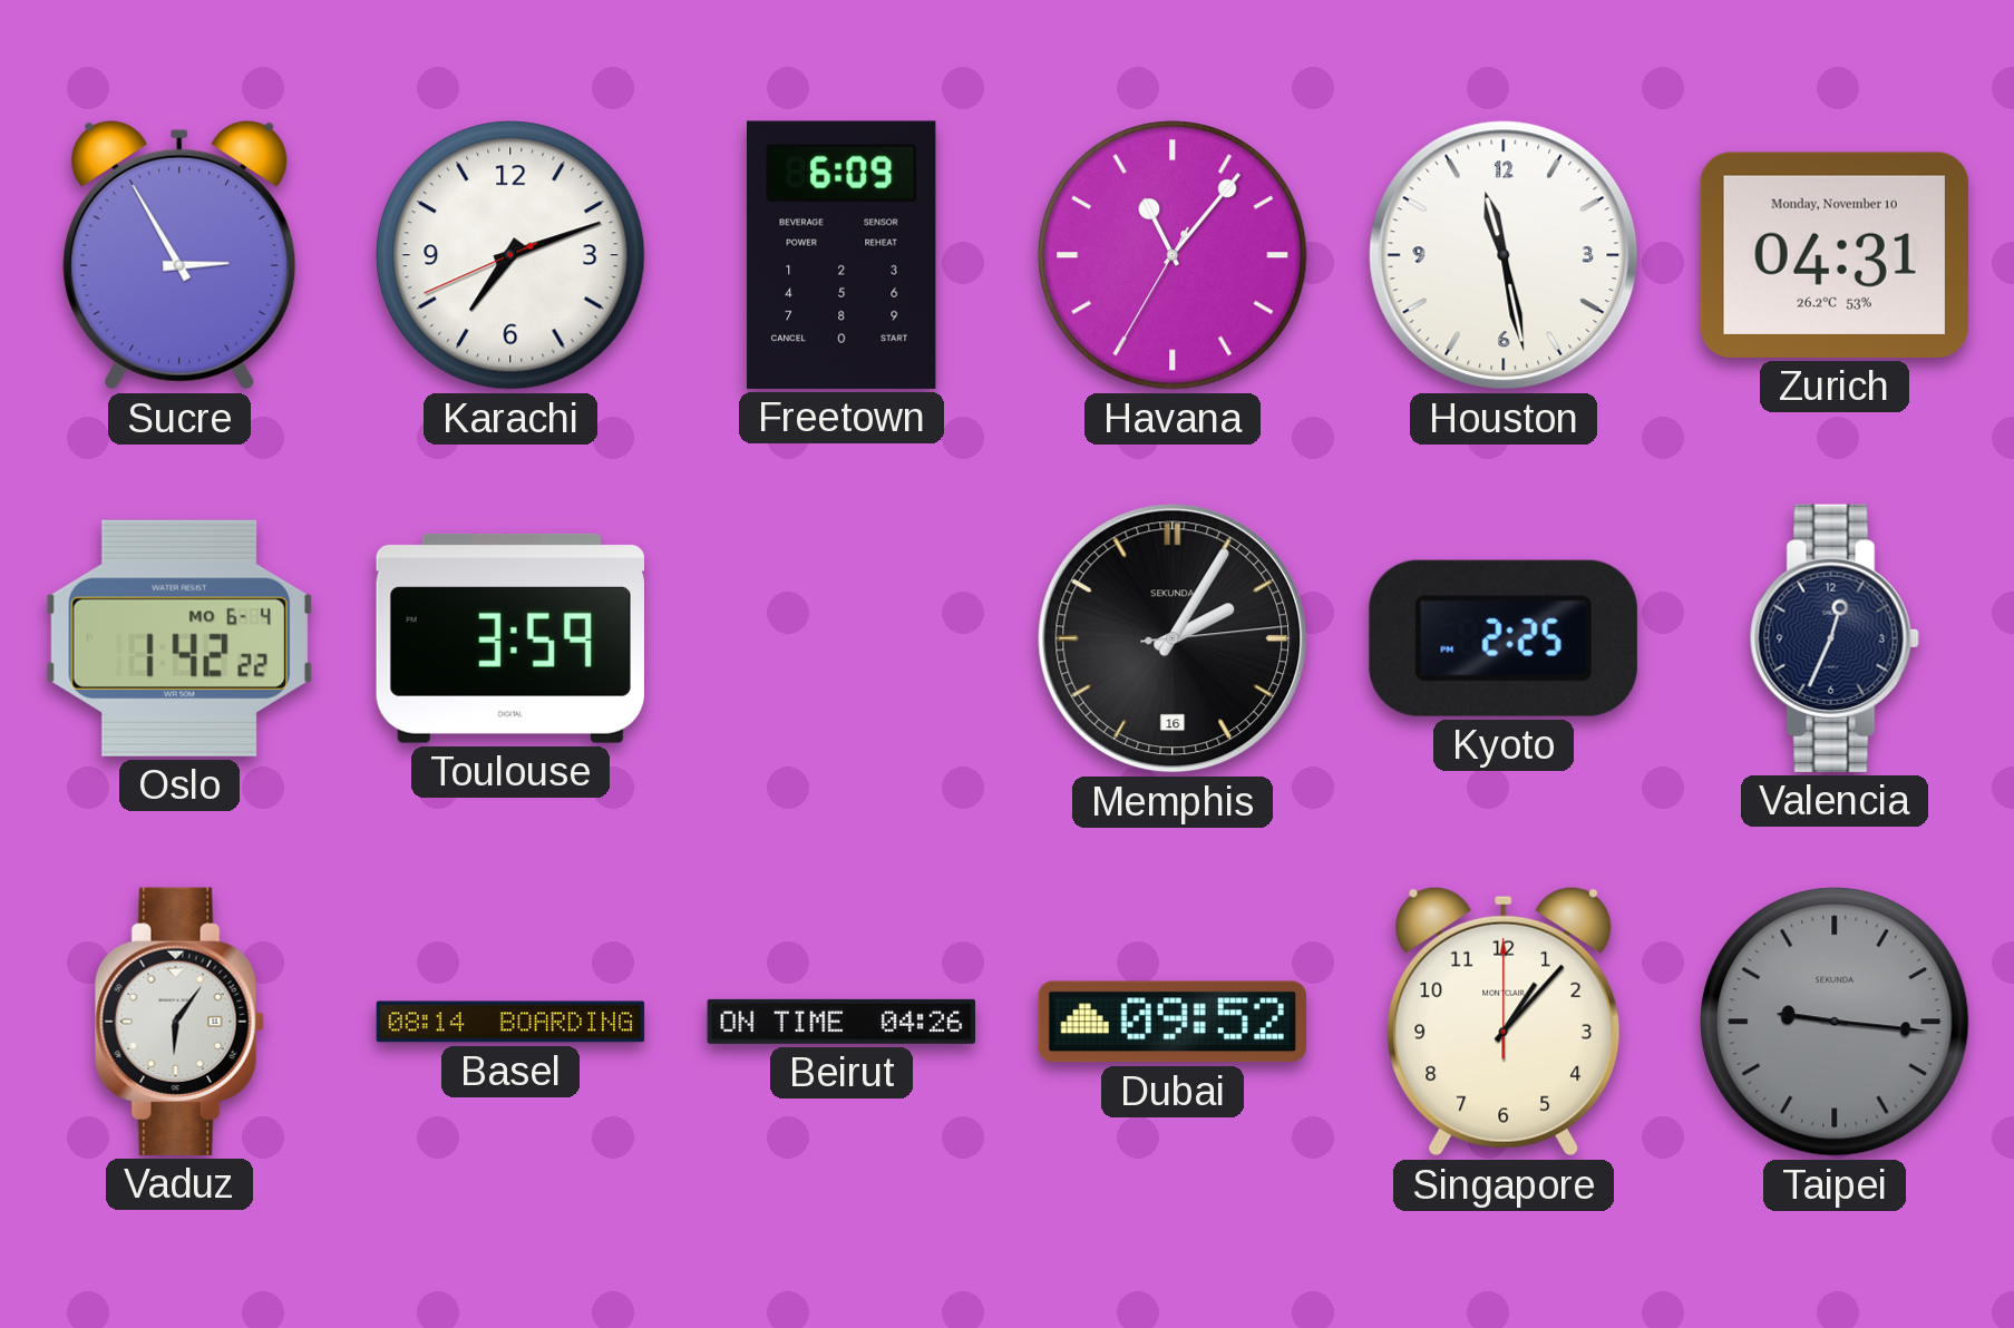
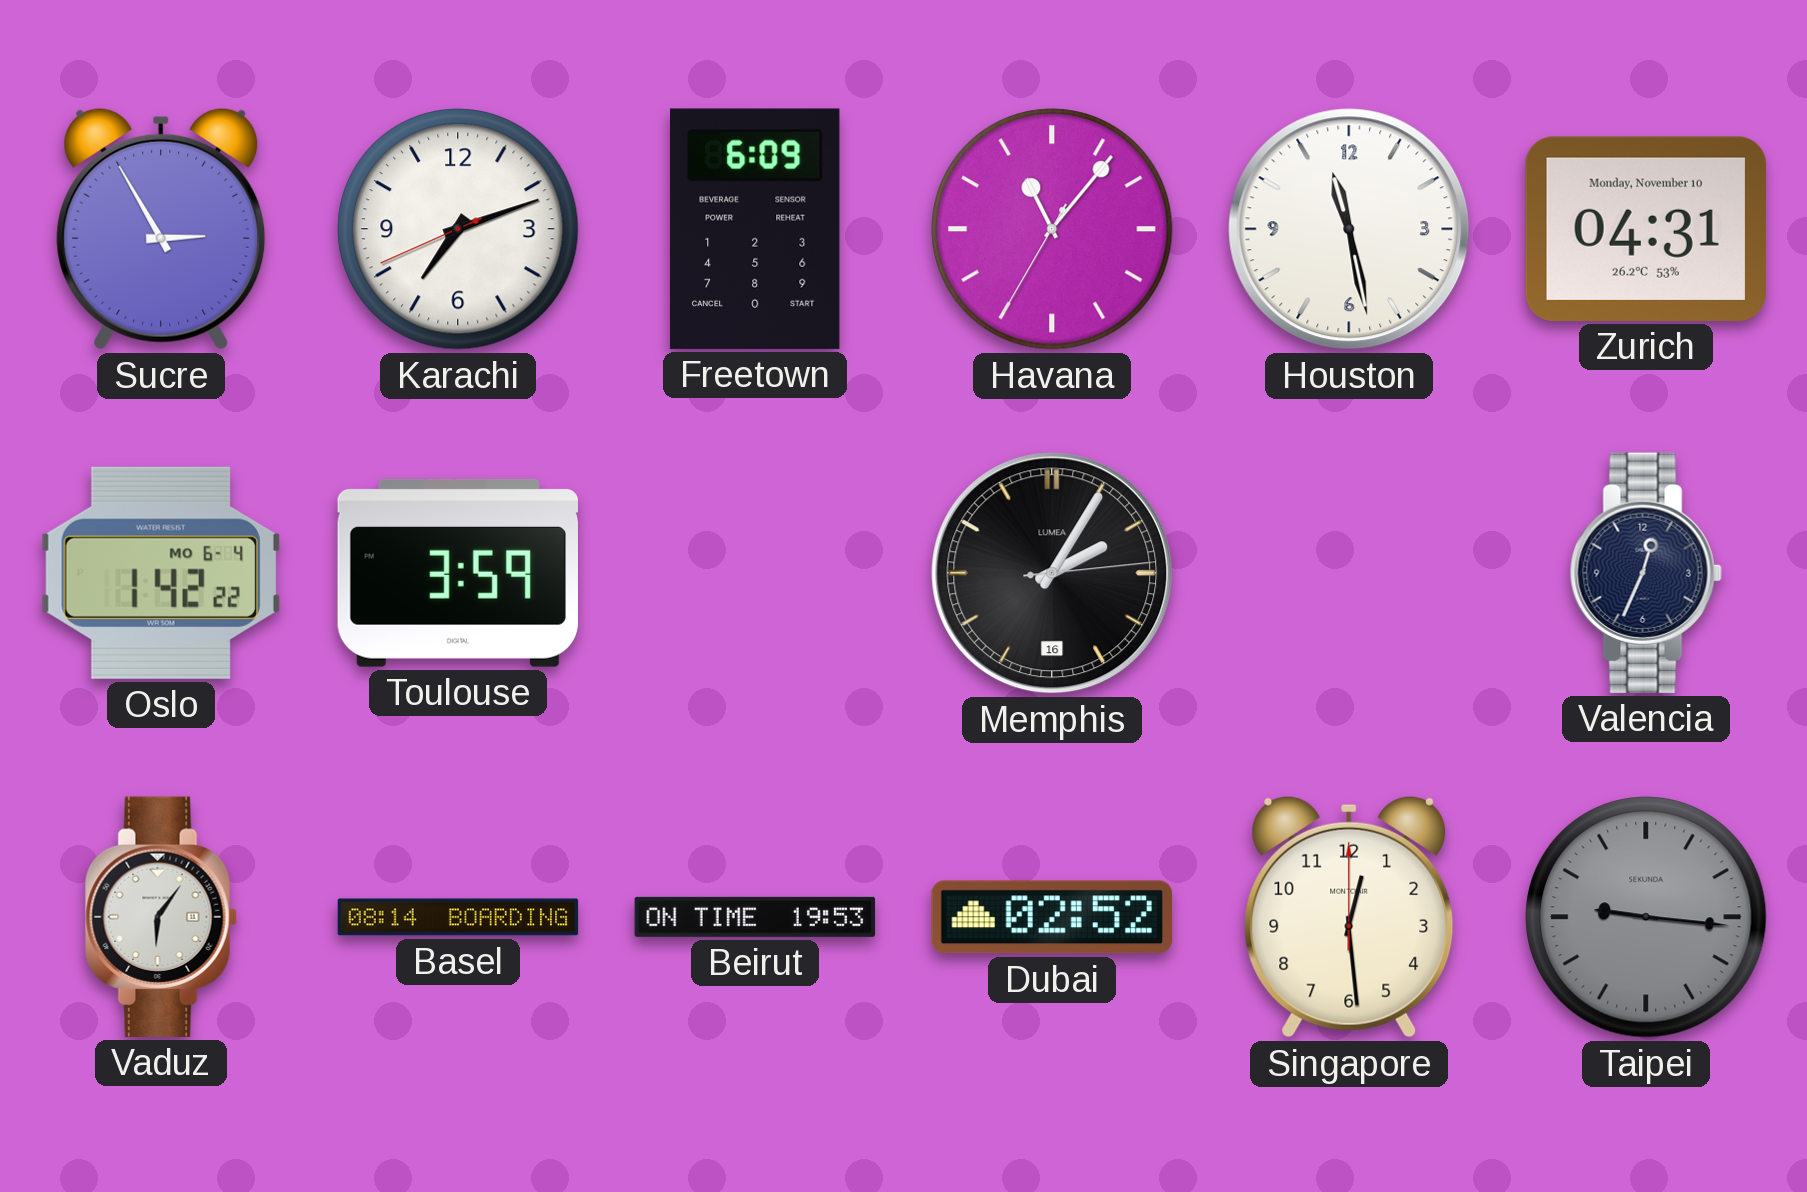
Memphis brand: SEKUNDA -> LUMEA (1052, 573)
Kyoto: 2:25 -> none (1504, 638)
Beirut: 04:26 -> 19:53 (755, 917)
Dubai: 09:52 -> 02:52 (1052, 917)
Singapore: 1:07 -> 12:29 (1349, 917)
